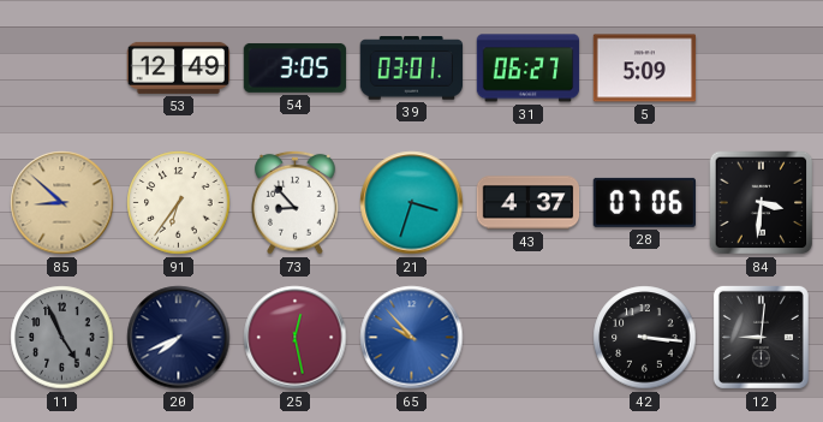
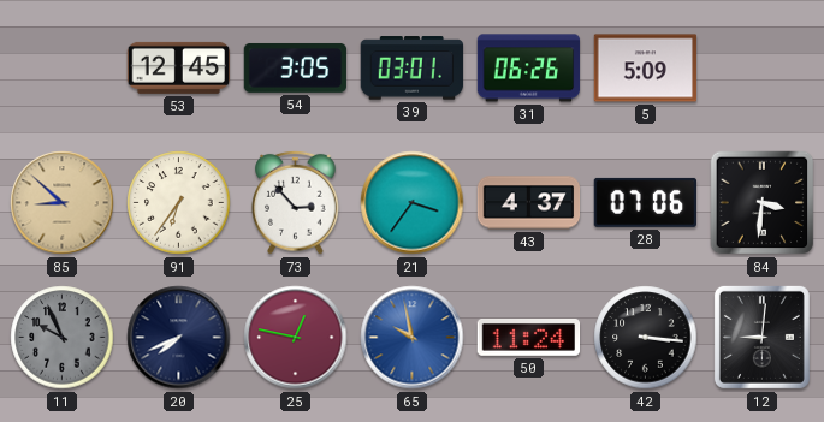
53: 12:49 -> 12:45 (179, 67)
31: 06:27 -> 06:26 (529, 69)
73: 8:53 -> 2:53 (296, 202)
21: 3:33 -> 3:36 (413, 203)
11: 4:56 -> 9:56 (63, 338)
25: 12:28 -> 12:47 (296, 338)
65: 9:53 -> 9:58 (413, 338)
50: none -> 11:24 (529, 338)
